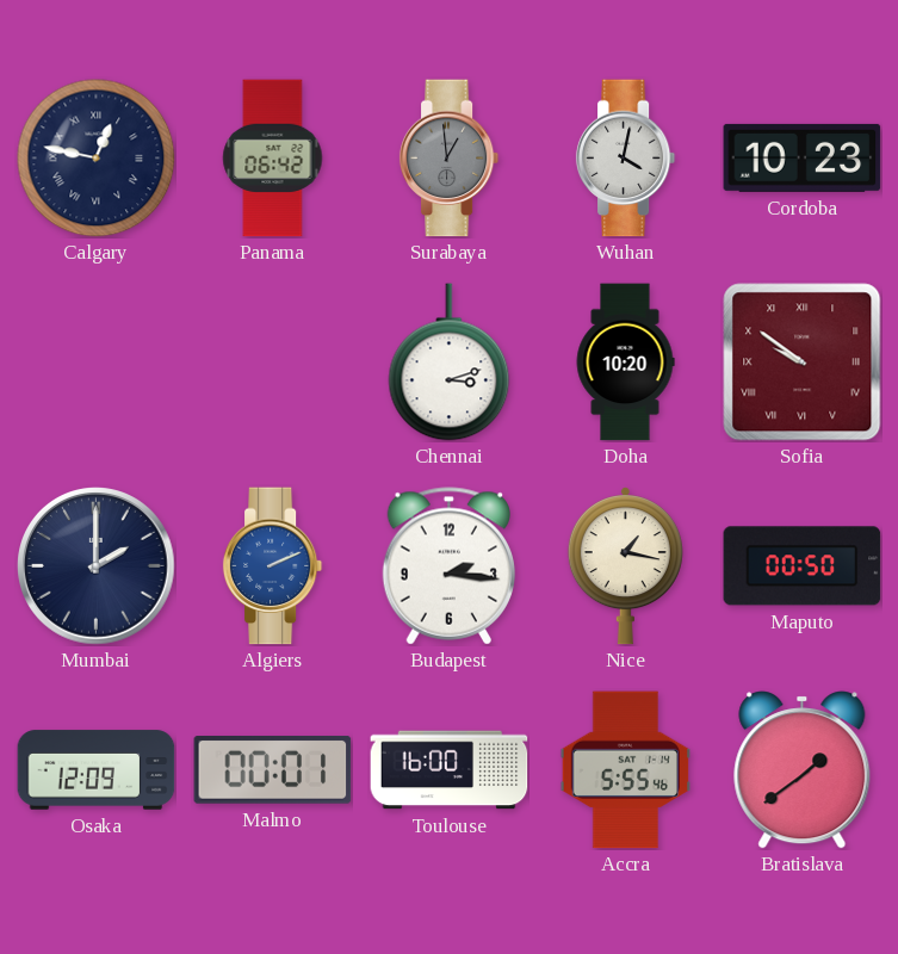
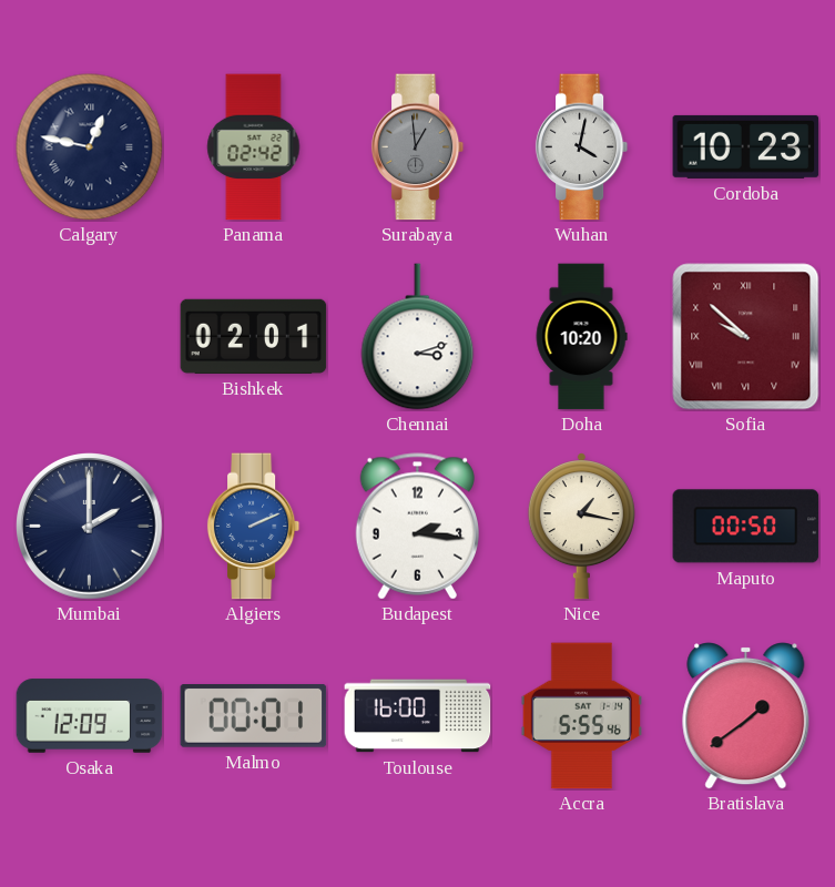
Panama: 06:42 -> 02:42 (254, 147)
Bishkek: none -> 02:01 (254, 336)
Sofia: 9:51 -> 9:52 (746, 337)
